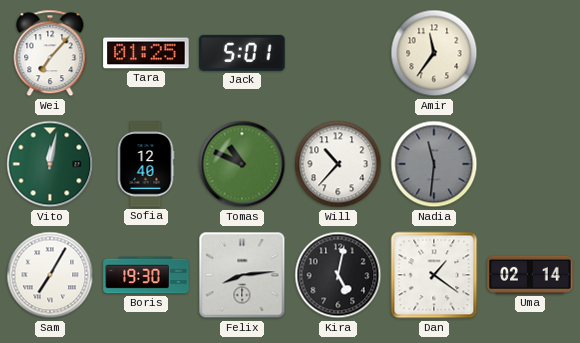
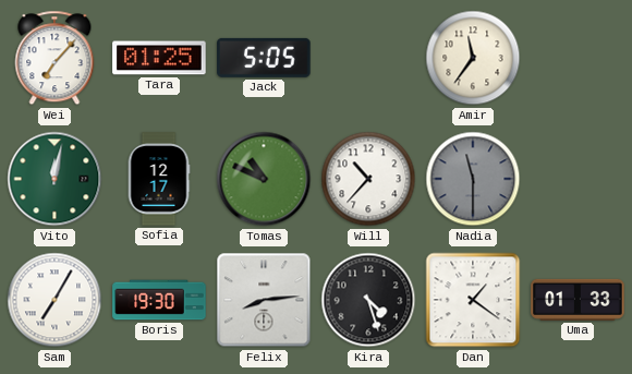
Jack: 5:01 -> 5:05 (264, 58)
Sofia: 12:40 -> 12:17 (159, 179)
Nadia: 11:31 -> 11:30 (473, 179)
Kira: 5:02 -> 4:27 (368, 300)
Uma: 02:14 -> 01:33 (578, 300)
